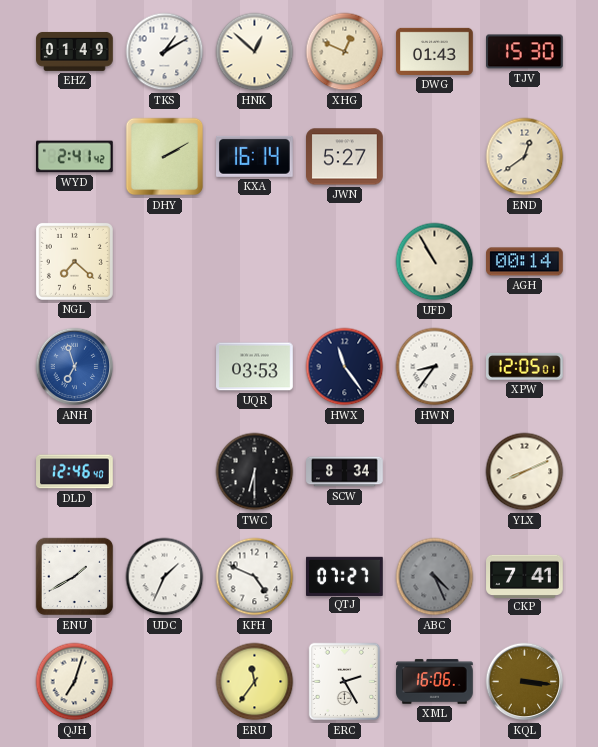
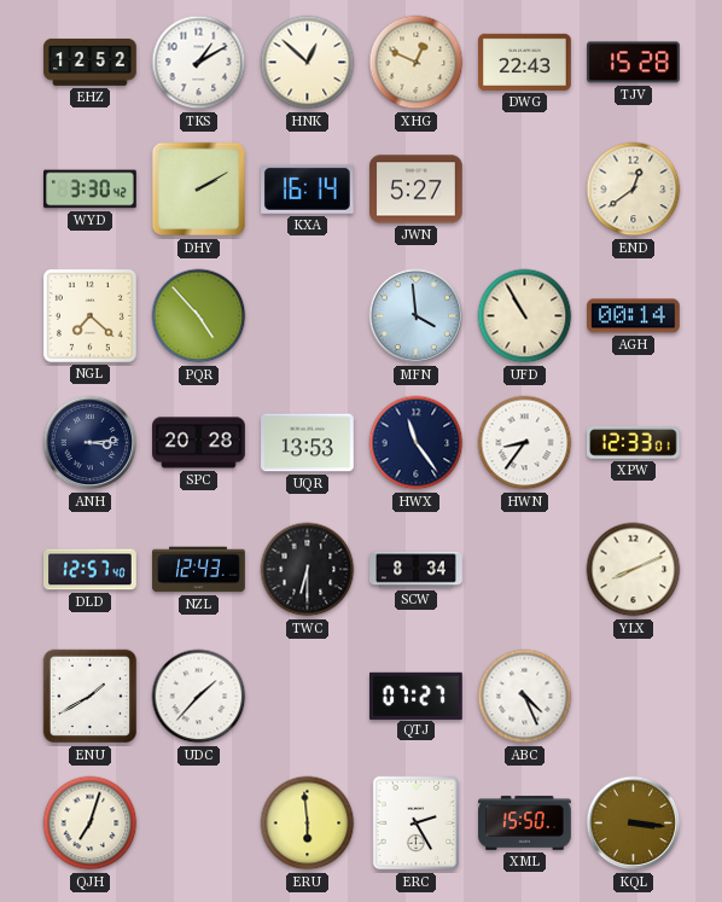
EHZ: 01:49 -> 12:52 (91, 62)
DWG: 01:43 -> 22:43 (525, 62)
TJV: 15:30 -> 15:28 (634, 63)
WYD: 2:41 -> 3:30 (91, 190)
PQR: none -> 4:53 (199, 316)
MFN: none -> 3:59 (417, 316)
ANH: 6:57 -> 3:14 (91, 443)
ANH dial: blue -> navy (91, 443)
SPC: none -> 20:28 (199, 443)
UQR: 03:53 -> 13:53 (308, 443)
XPW: 12:05 -> 12:33 (634, 443)
DLD: 12:46 -> 12:57 (91, 570)
NZL: none -> 12:43 (199, 570)
UDC: 1:34 -> 1:37 (199, 697)
KFH: 4:49 -> none (255, 577)
ABC dial: grey -> white (525, 697)
CKP: 7:41 -> none (525, 576)
ERU: 11:36 -> 5:59 (308, 824)
XML: 16:06 -> 15:50 (525, 824)
